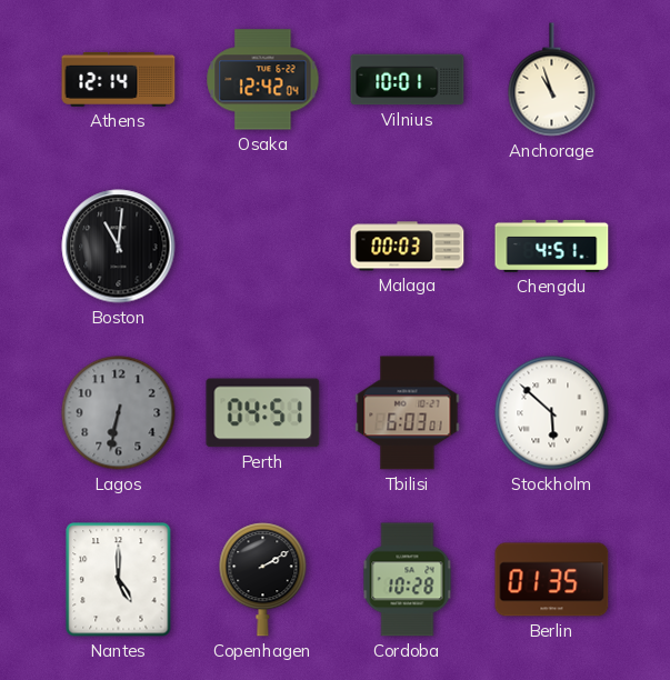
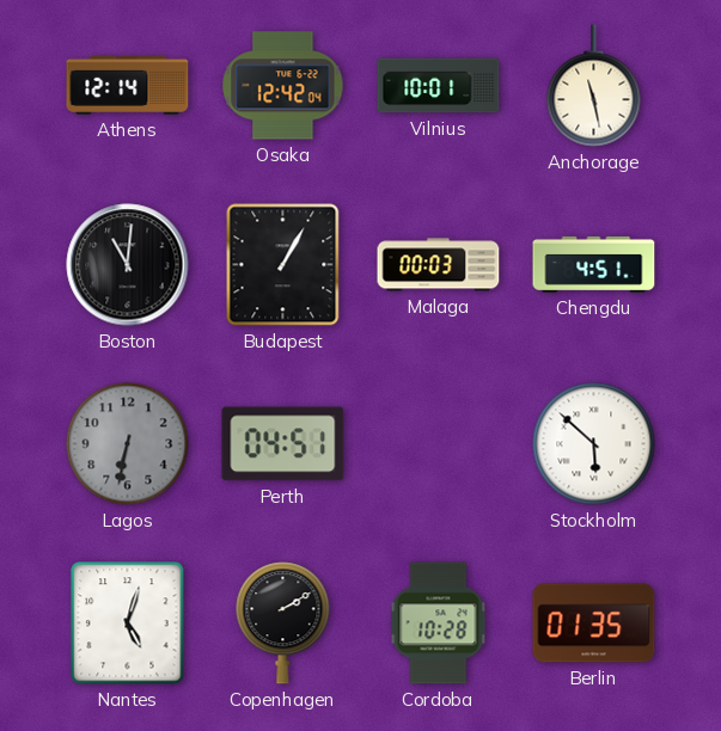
Anchorage: 10:57 -> 11:28 (594, 86)
Budapest: none -> 1:05 (283, 265)
Tbilisi: 6:03 -> none (408, 413)
Nantes: 5:00 -> 5:03 (128, 623)
